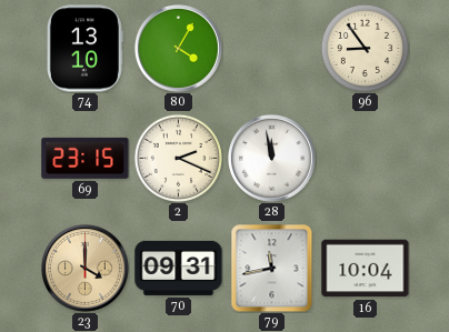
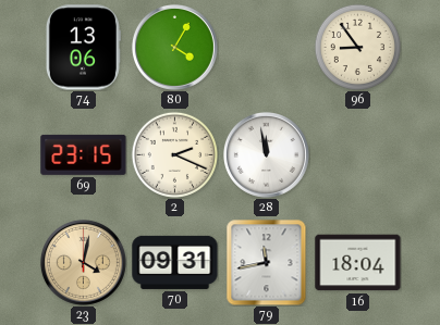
74: 13:10 -> 13:06 (83, 48)
23: 4:00 -> 4:02 (83, 262)
16: 10:04 -> 18:04 (358, 263)
